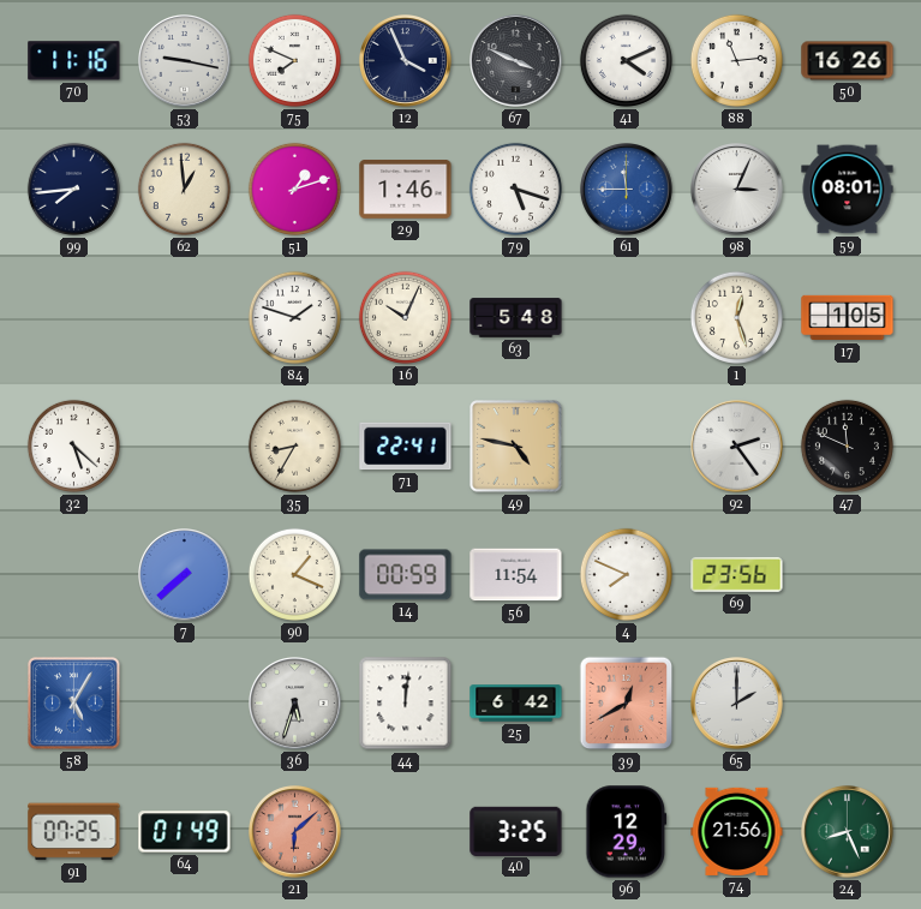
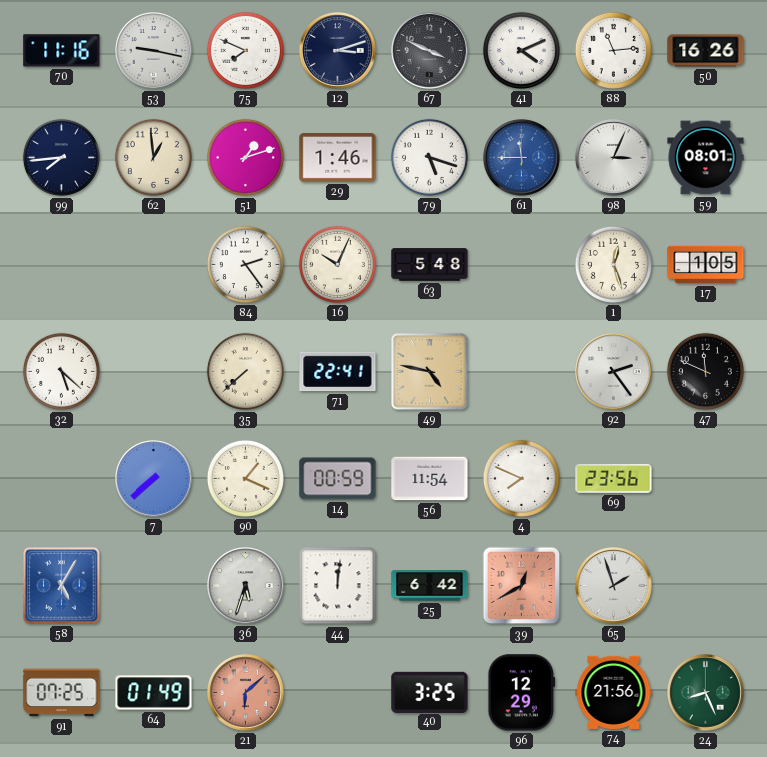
12: 3:56 -> 3:12 (338, 51)
84: 1:48 -> 2:24 (245, 264)
35: 8:35 -> 7:38 (245, 371)
65: 2:00 -> 1:57 (614, 586)
